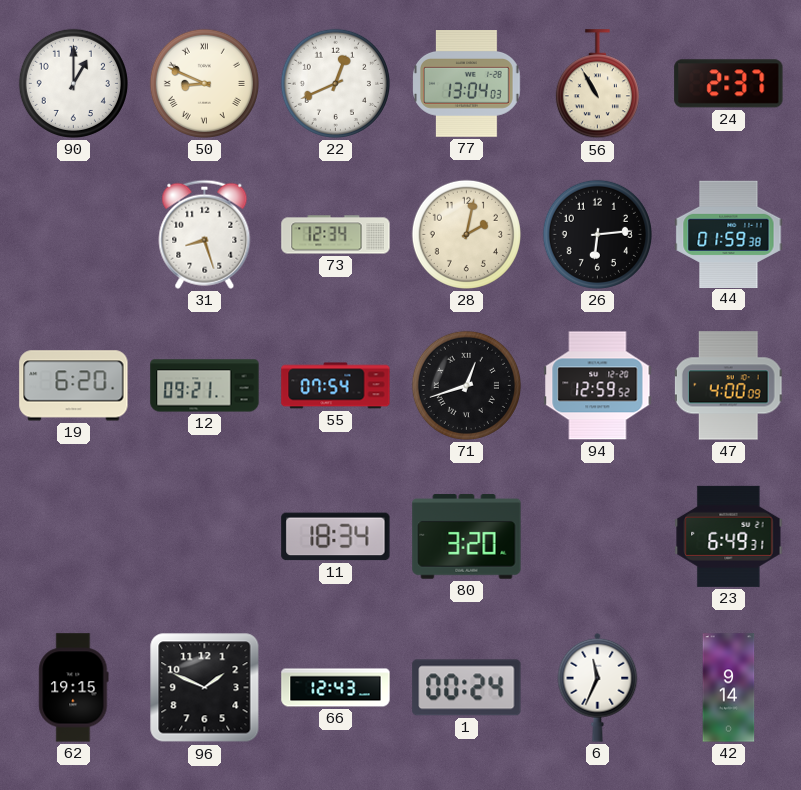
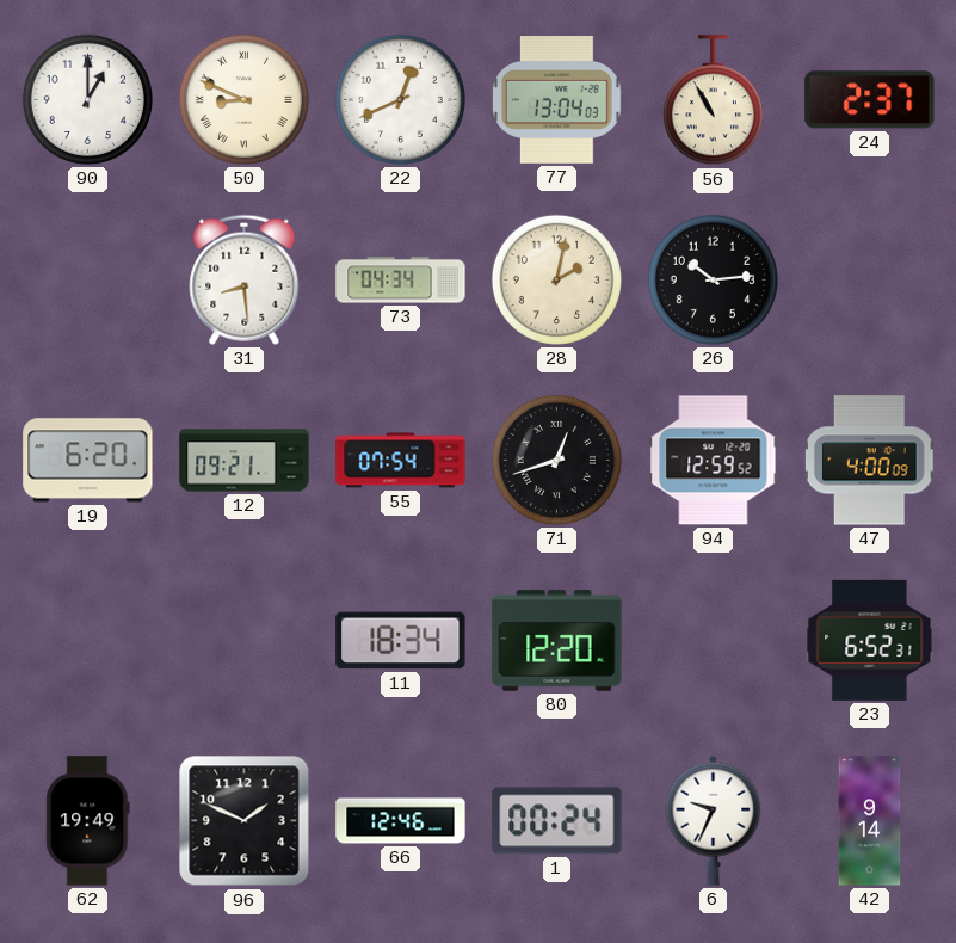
31: 8:27 -> 8:29 (245, 279)
73: 12:34 -> 04:34 (401, 281)
26: 6:14 -> 10:14 (713, 279)
44: 01:59 -> none (729, 234)
80: 3:20 -> 12:20 (557, 641)
23: 6:49 -> 6:52 (870, 640)
62: 19:15 -> 19:49 (88, 821)
66: 12:43 -> 12:46 (401, 821)
6: 11:34 -> 9:34 (714, 820)
